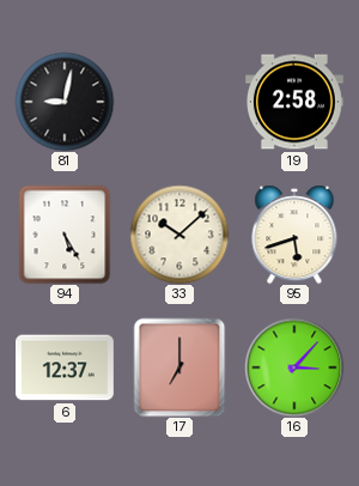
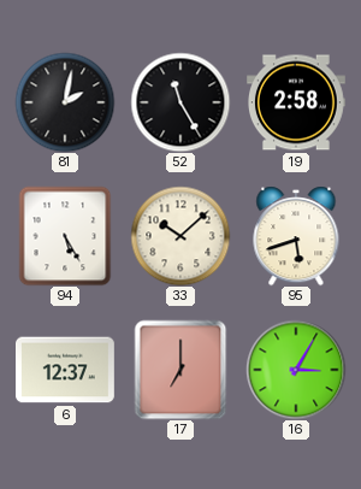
81: 9:02 -> 2:02 (65, 102)
52: none -> 11:25 (180, 102)
16: 3:07 -> 3:05 (296, 370)
